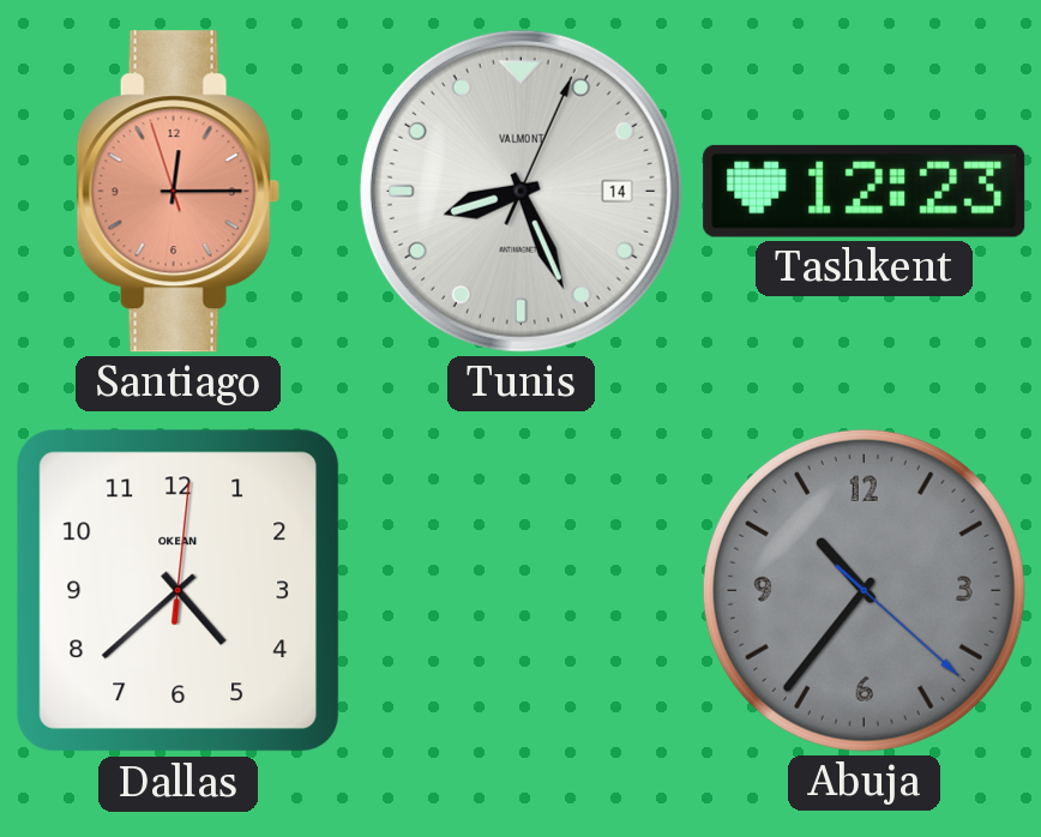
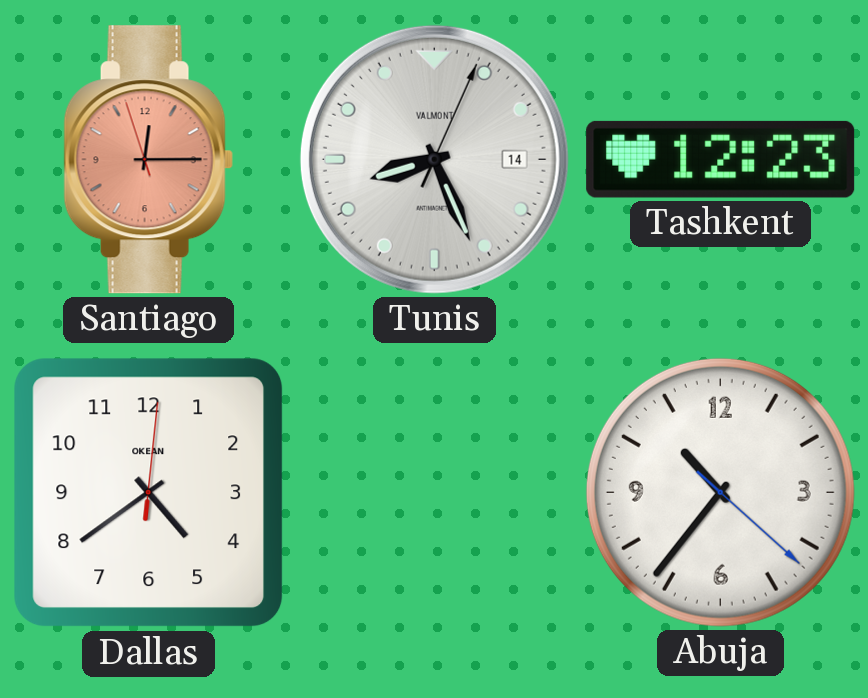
Dallas: 4:38 -> 4:39 (149, 493)
Abuja dial: grey -> white (720, 492)
